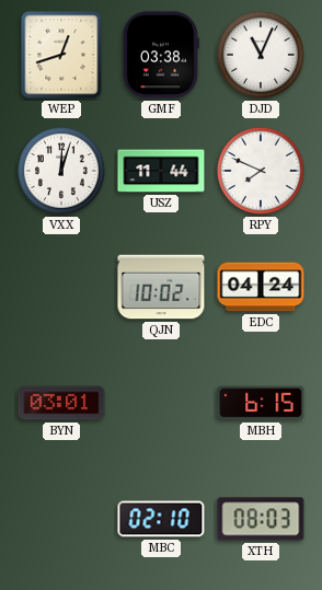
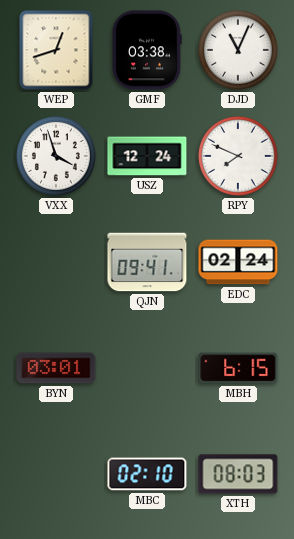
VXX: 12:03 -> 3:57 (56, 156)
USZ: 11:44 -> 12:24 (147, 156)
QJN: 10:02 -> 09:41 (147, 262)
EDC: 04:24 -> 02:24 (238, 262)
